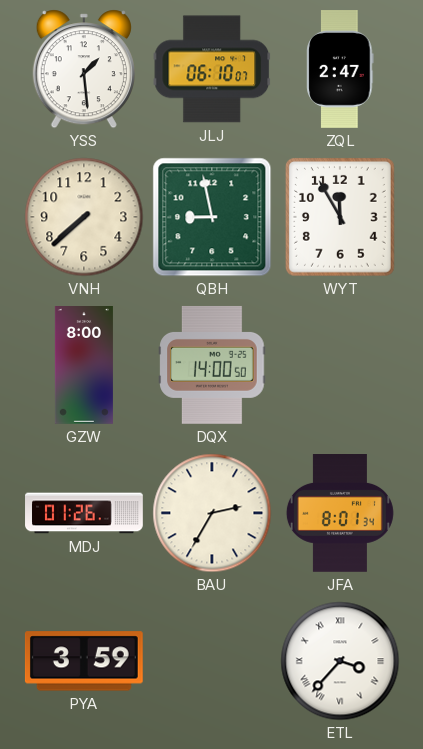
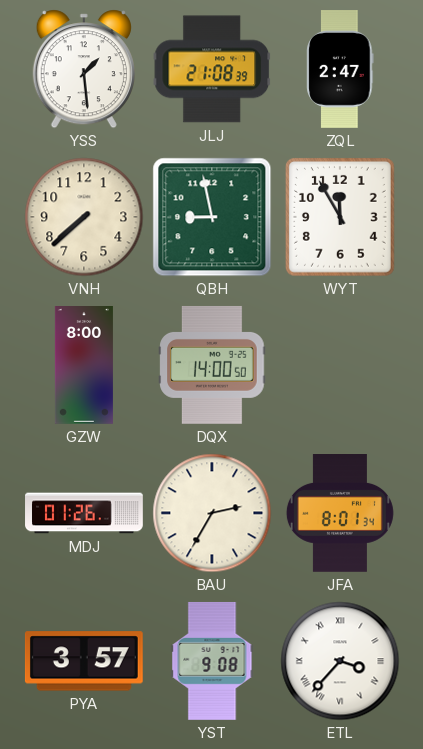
JLJ: 06:10 -> 21:08 (212, 69)
PYA: 3:59 -> 3:57 (84, 661)
YST: none -> 9:08 (212, 661)
